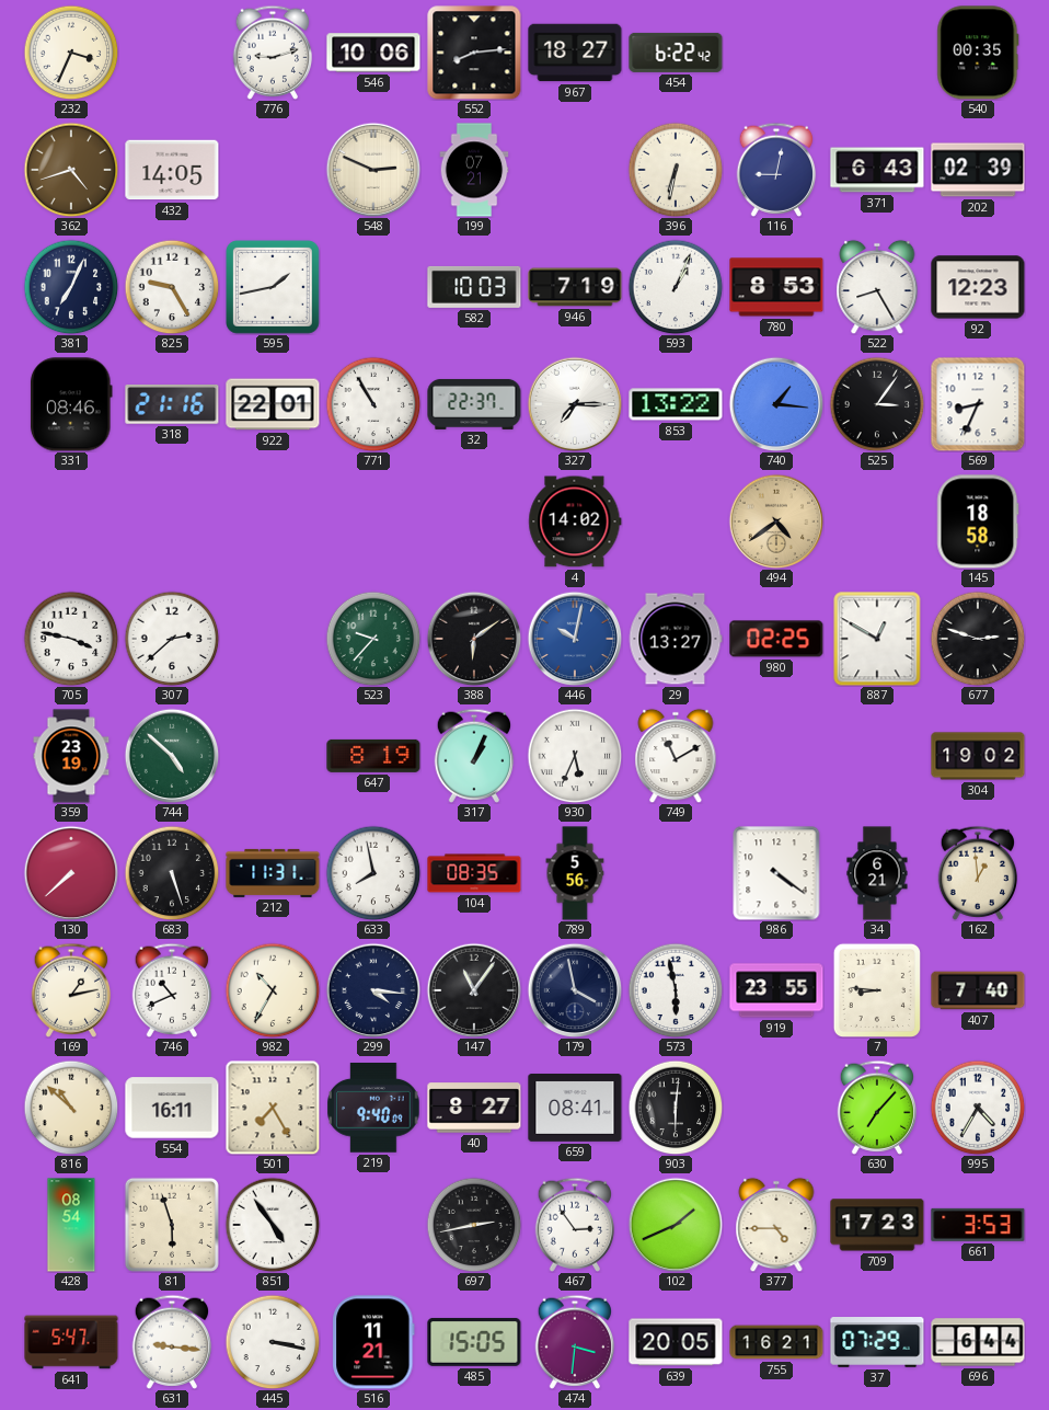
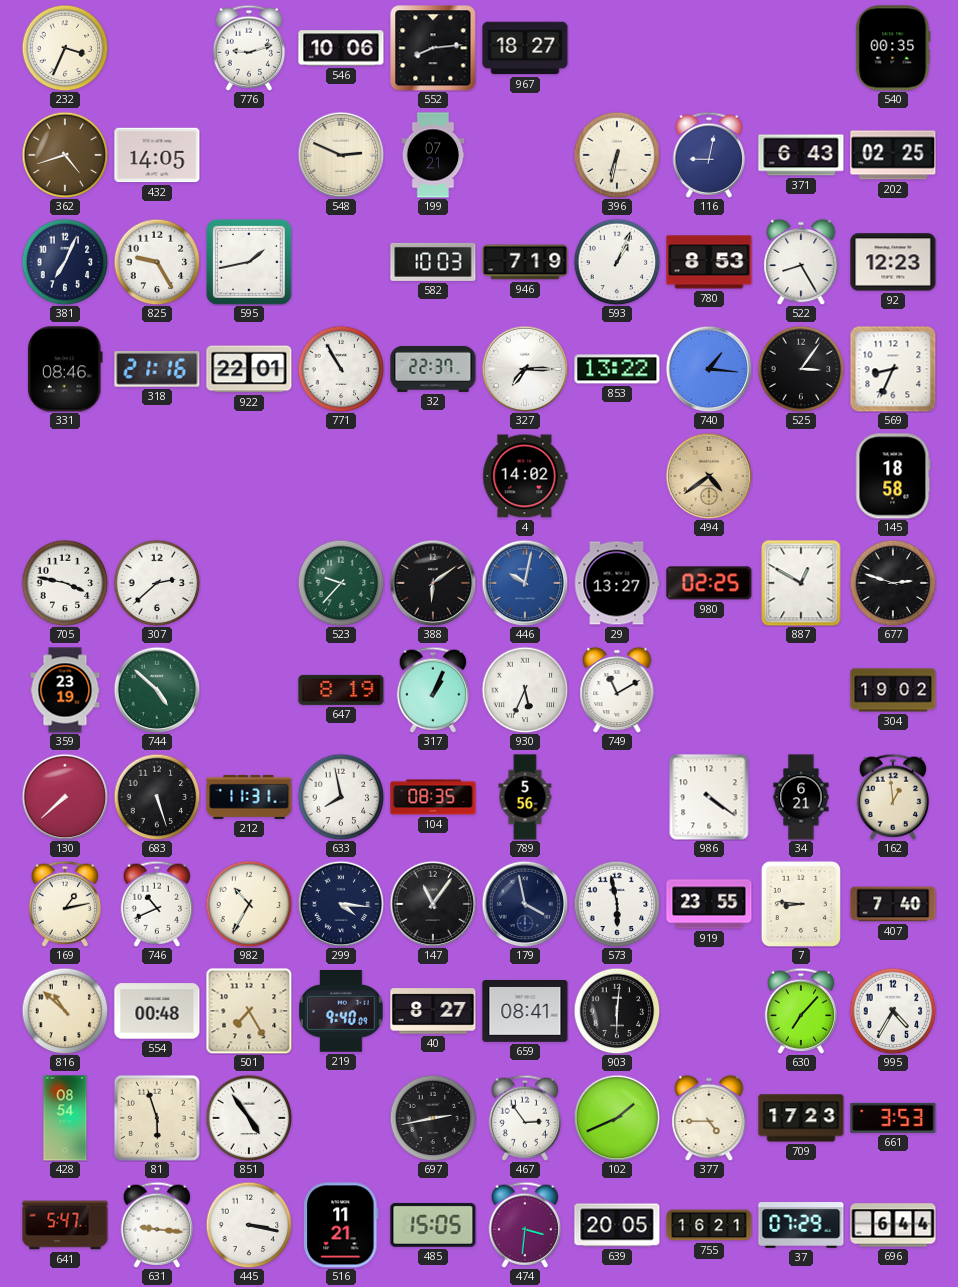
454: 6:22 -> none (676, 53)
202: 02:39 -> 02:25 (893, 155)
554: 16:11 -> 00:48 (157, 1011)
